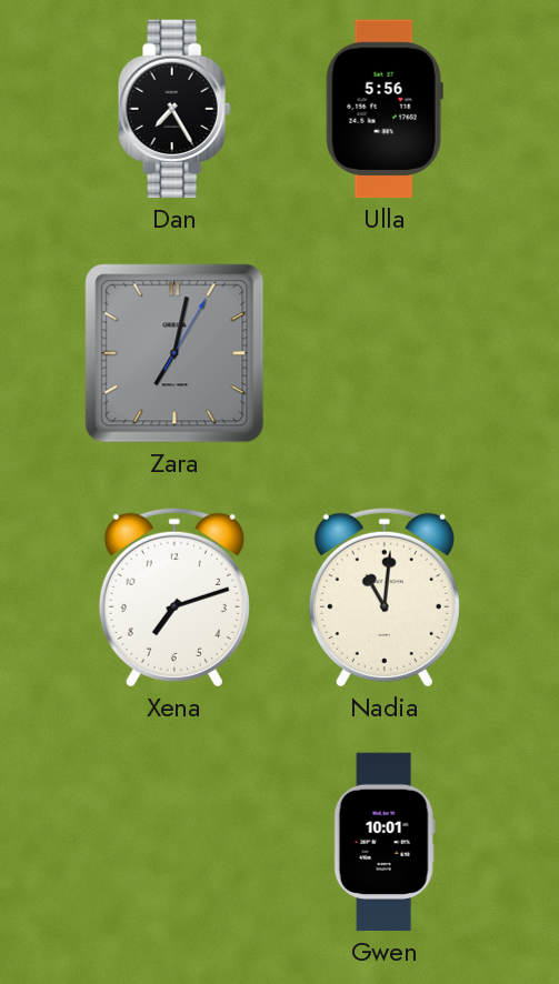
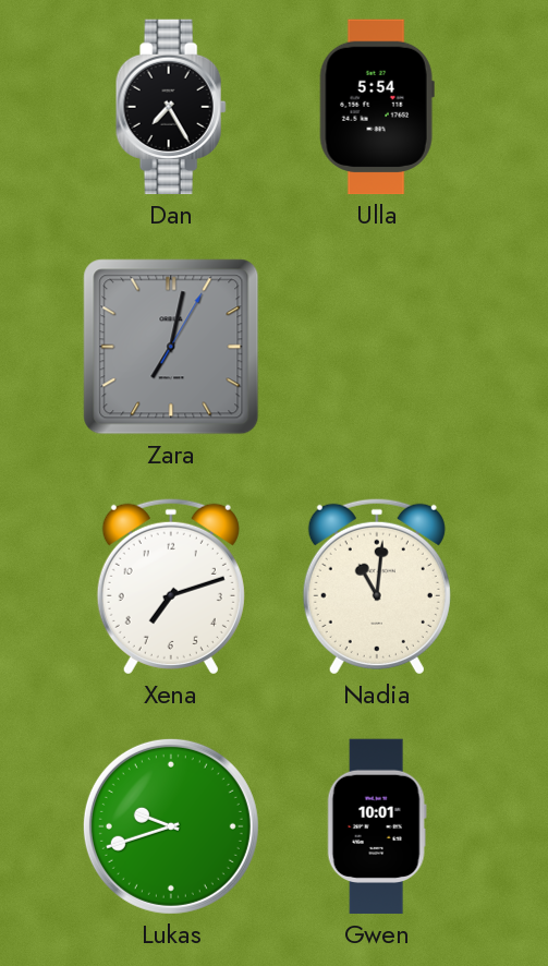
Ulla: 5:56 -> 5:54 (377, 107)
Lukas: none -> 9:42 (171, 826)
